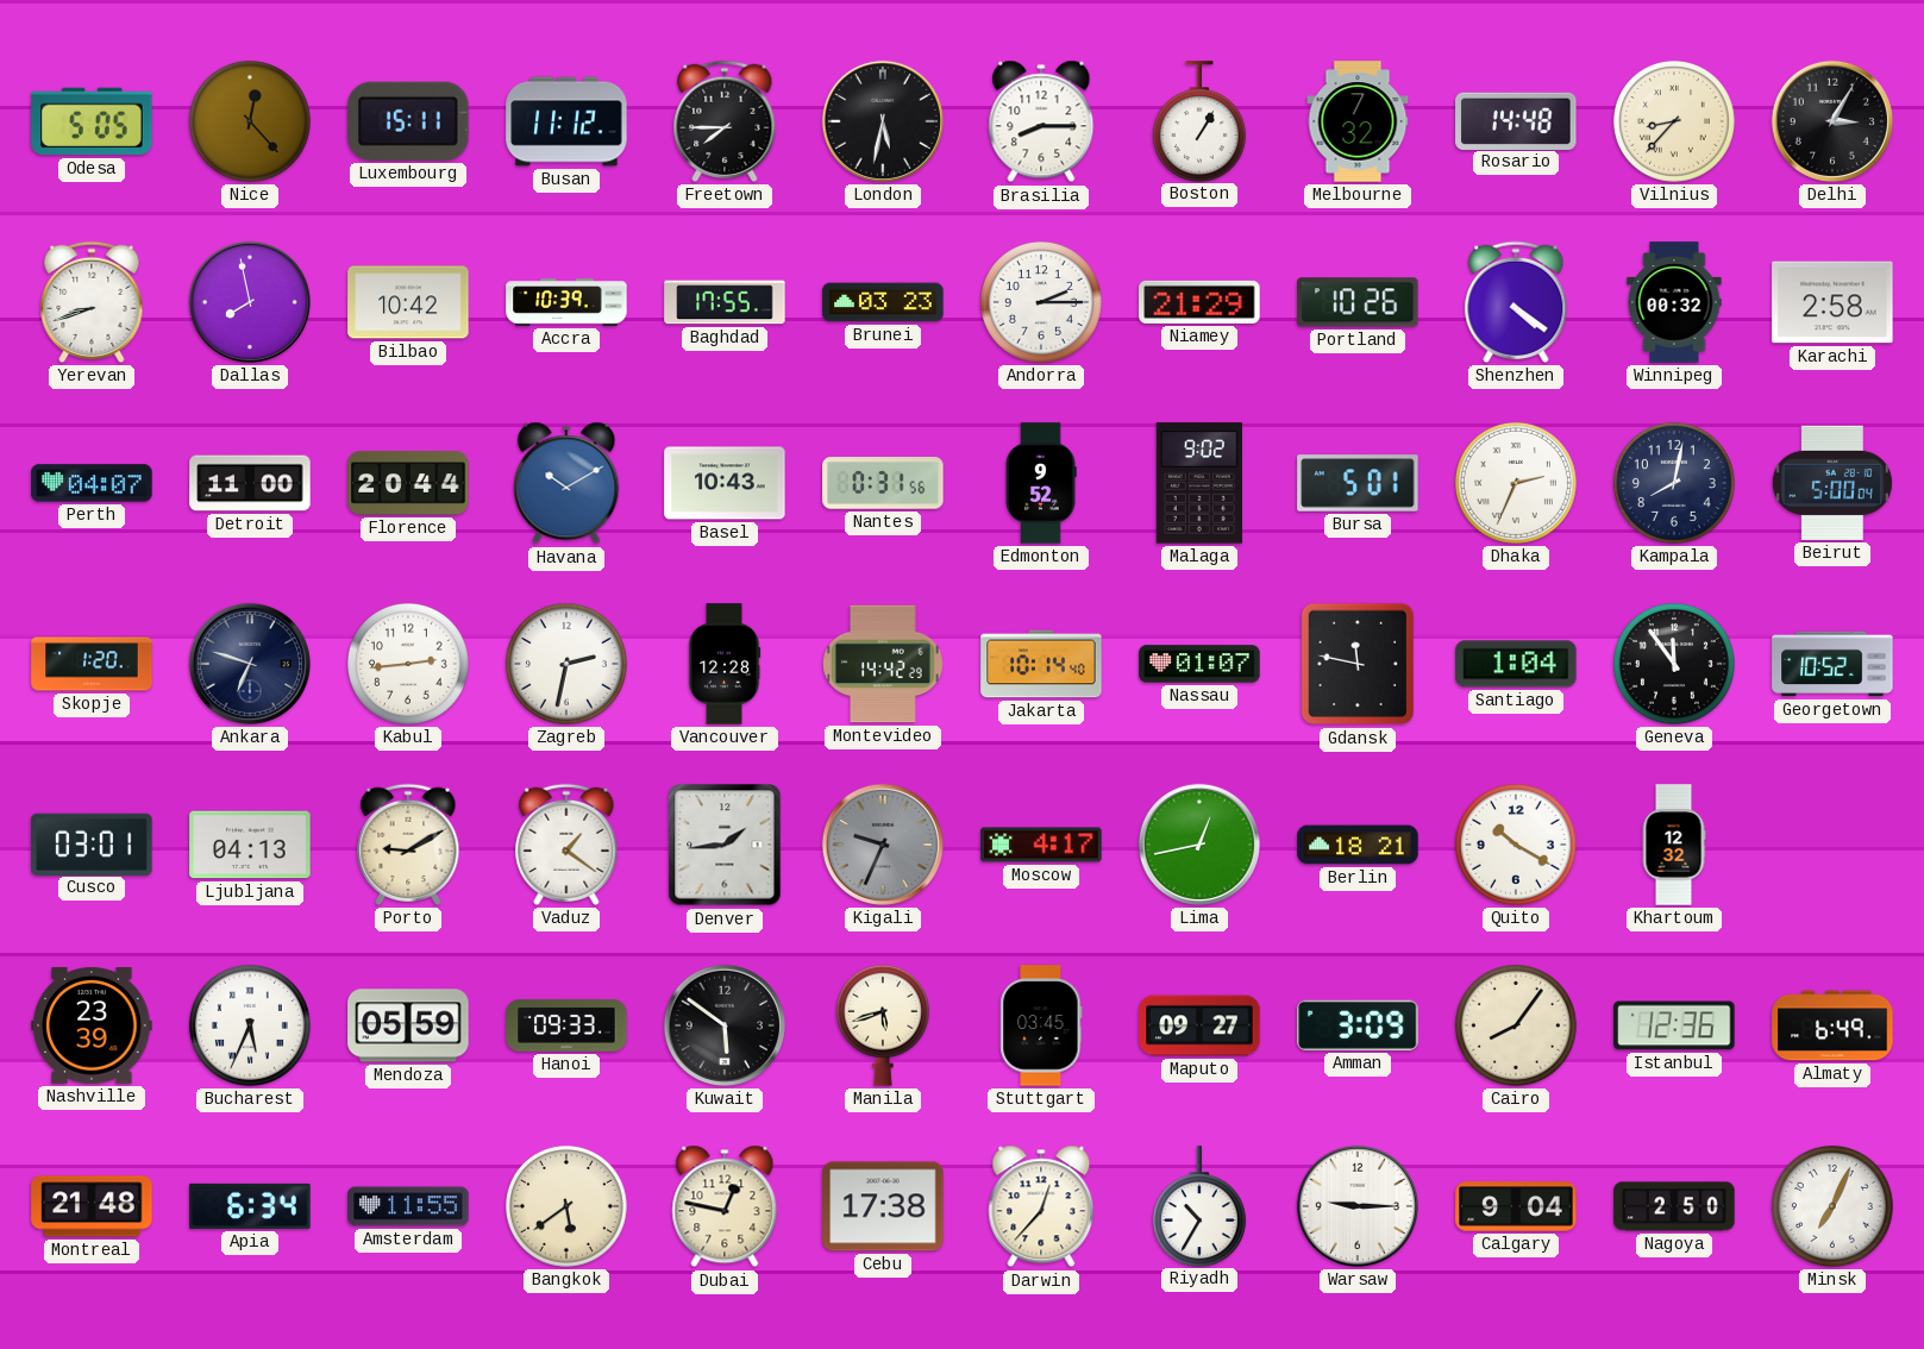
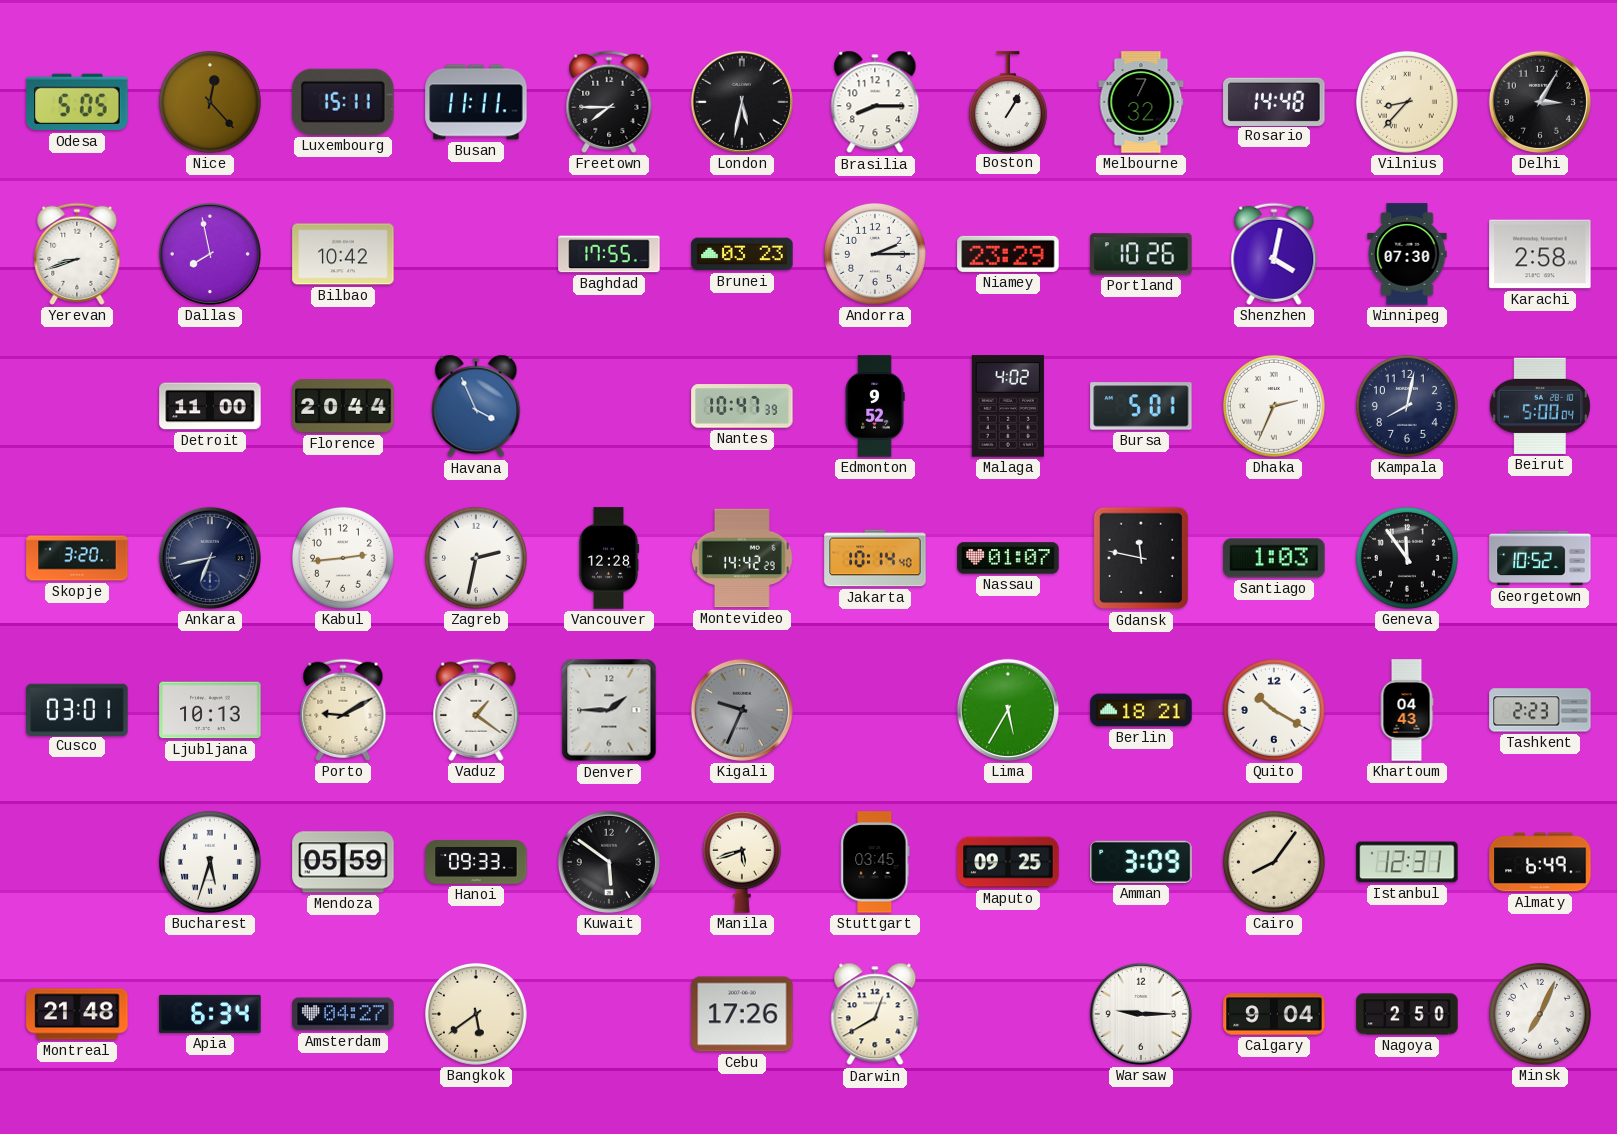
Busan: 11:12 -> 11:11 (476, 102)
Accra: 10:39 -> none (566, 302)
Niamey: 21:29 -> 23:29 (1008, 254)
Shenzhen: 4:21 -> 4:02 (1274, 254)
Winnipeg: 00:32 -> 07:30 (1407, 254)
Perth: 04:07 -> none (92, 483)
Havana: 10:10 -> 3:56 (476, 406)
Basel: 10:43 -> none (725, 483)
Nantes: 0:31 -> 10:47 (742, 406)
Malaga: 9:02 -> 4:02 (1008, 406)
Skopje: 1:20 -> 3:20 (77, 558)
Ankara: 6:48 -> 6:43 (210, 558)
Santiago: 1:04 -> 1:03 (1274, 558)
Ljubljana: 04:13 -> 10:13 (210, 710)
Denver: 1:44 -> 1:45 (609, 710)
Moscow: 4:17 -> none (1041, 845)
Lima: 12:43 -> 5:35 (1008, 710)
Khartoum: 12:32 -> 04:43 (1407, 710)
Tashkent: none -> 2:23 (1540, 710)
Nashville: 23:39 -> none (92, 1027)
Bucharest: 5:34 -> 5:33 (210, 862)
Maputo: 09:27 -> 09:25 (1008, 862)
Istanbul: 12:36 -> 12:31 (1407, 862)
Amsterdam: 11:55 -> 04:27 (343, 1014)
Dubai: 12:47 -> none (725, 1206)
Cebu: 17:38 -> 17:26 (742, 1014)
Darwin: 12:37 -> 12:40 (875, 1014)
Riyadh: 10:35 -> none (1199, 1206)
